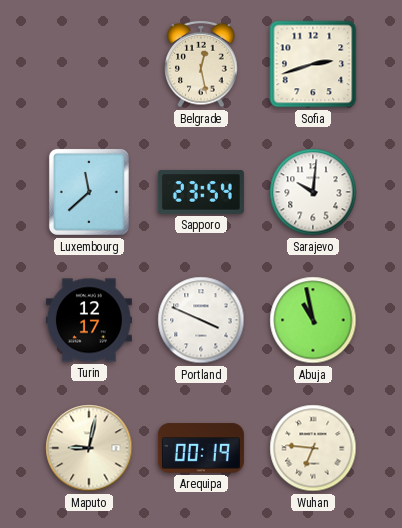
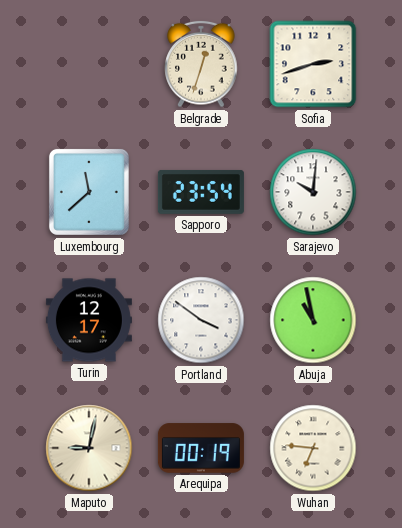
Belgrade: 12:28 -> 12:33 (201, 64)
Portland: 3:49 -> 3:51 (201, 320)
